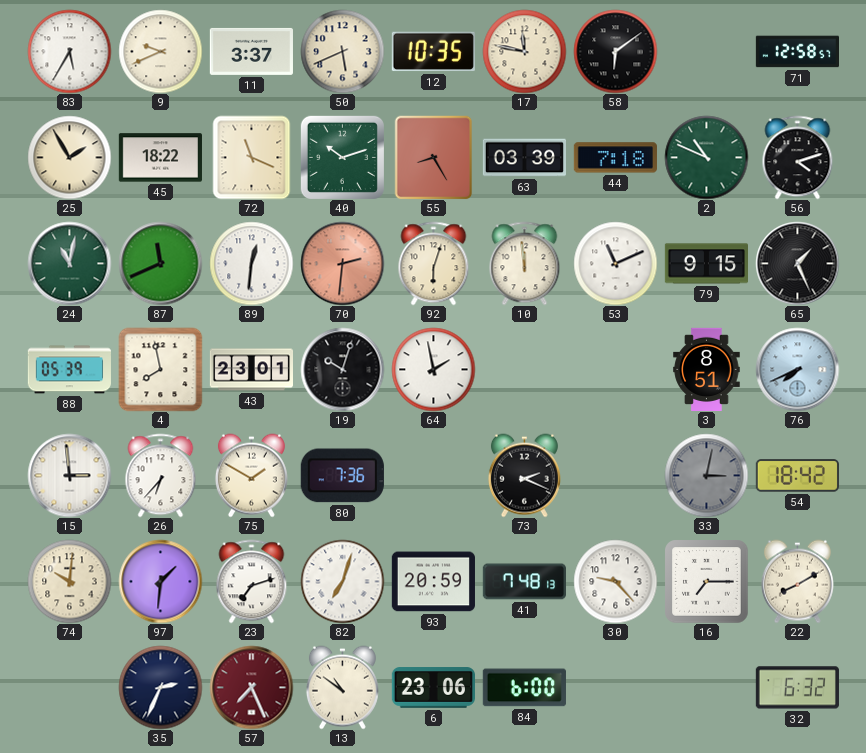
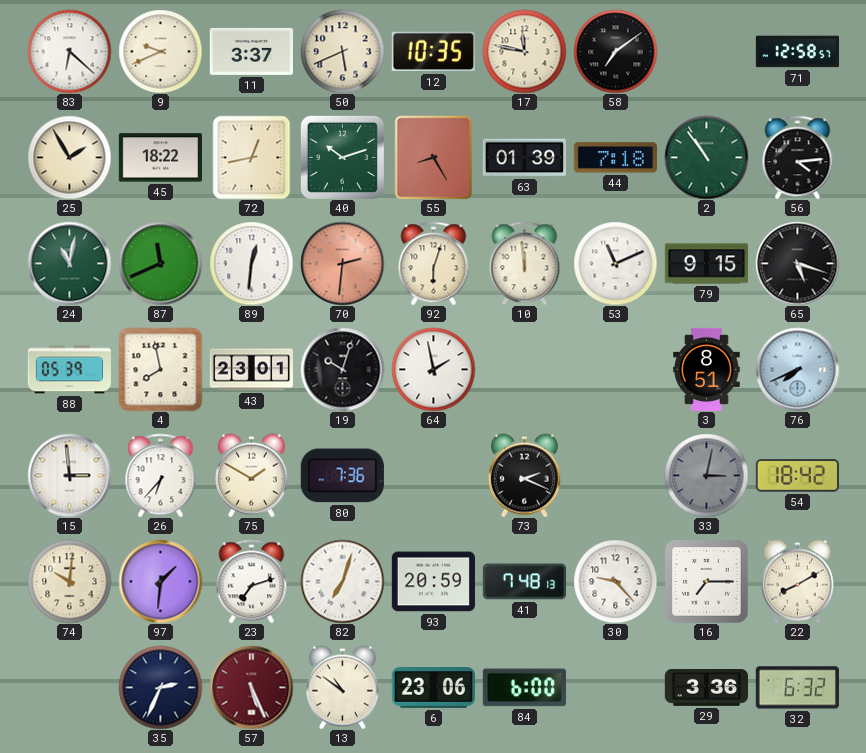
83: 5:35 -> 6:22 (69, 51)
58: 6:09 -> 7:09 (615, 51)
72: 11:19 -> 12:43 (252, 157)
63: 03:39 -> 01:39 (524, 158)
2: 10:49 -> 10:54 (706, 157)
56: 4:12 -> 4:14 (798, 157)
65: 1:26 -> 5:18 (797, 263)
57: 7:26 -> 5:26 (251, 687)
29: none -> 3:36 (706, 688)
